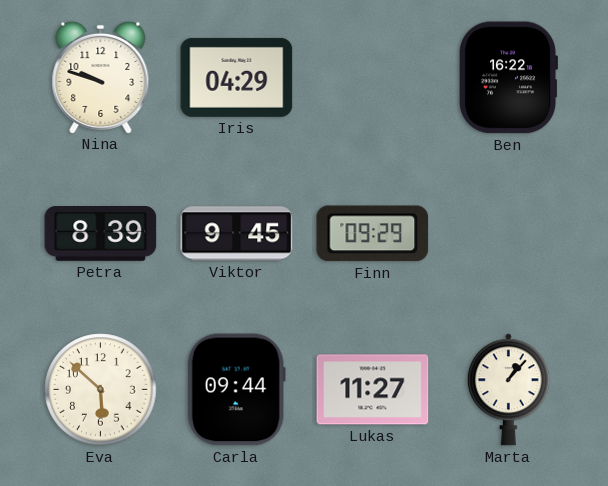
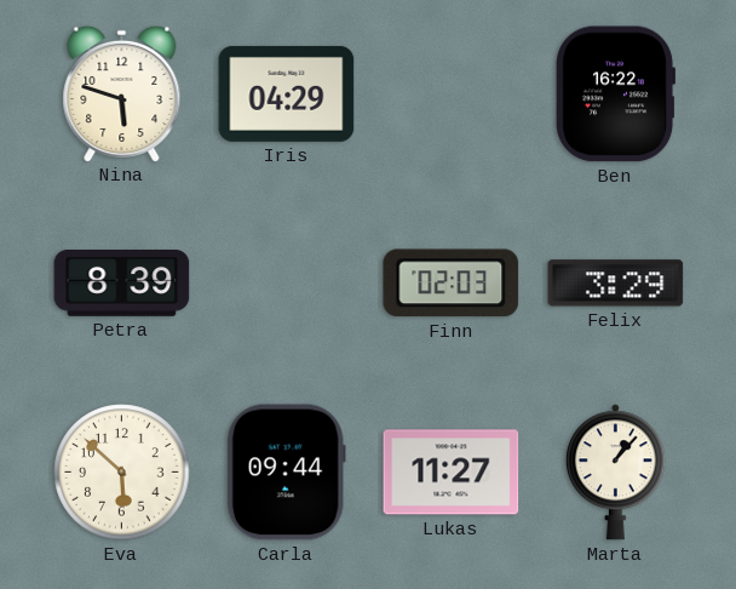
Nina: 9:48 -> 5:48 (122, 93)
Viktor: 9:45 -> none (237, 234)
Finn: 09:29 -> 02:03 (452, 284)
Felix: none -> 3:29 (616, 284)
